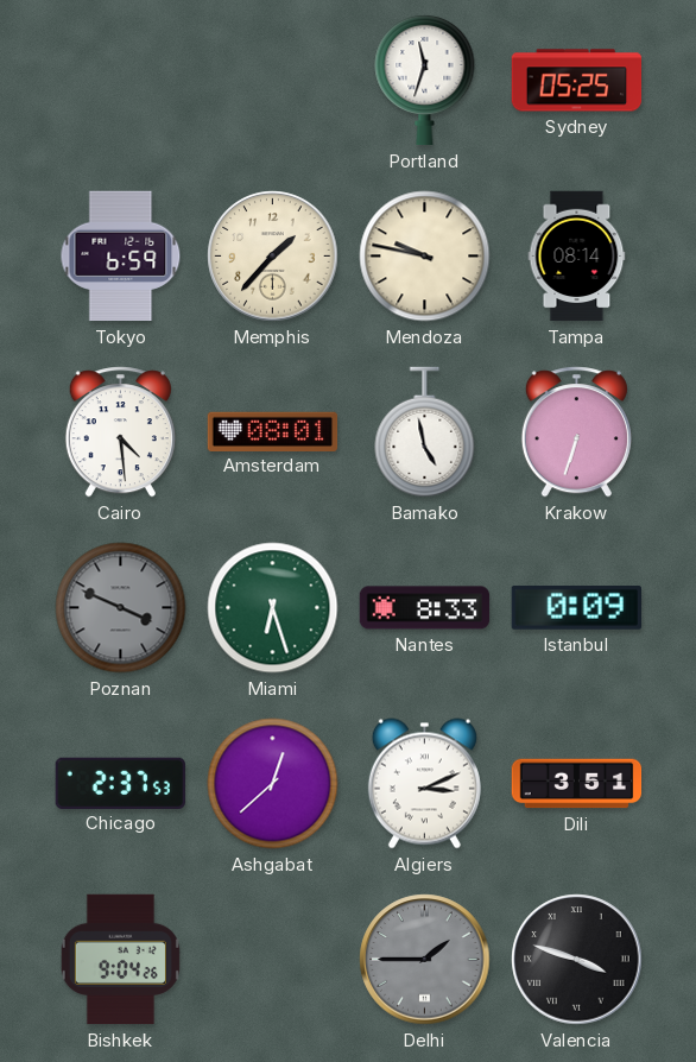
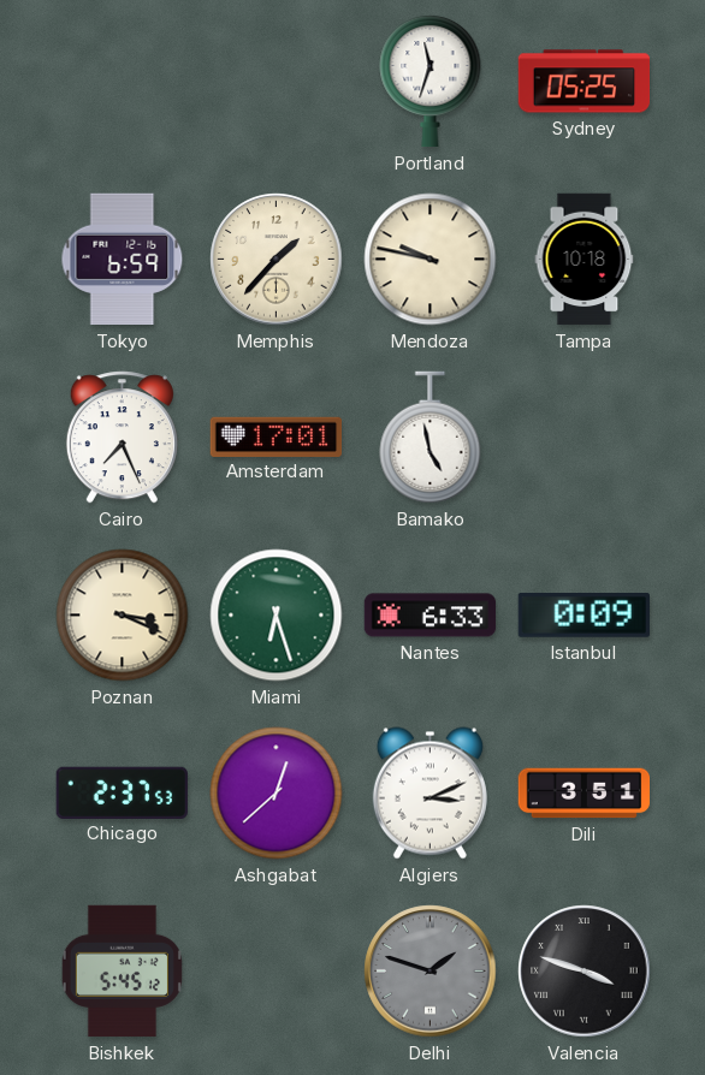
Tampa: 08:14 -> 10:18 (585, 260)
Cairo: 4:29 -> 7:26 (122, 438)
Amsterdam: 08:01 -> 17:01 (277, 436)
Krakow: 6:33 -> none (576, 432)
Poznan: 3:49 -> 3:19 (123, 616)
Poznan dial: grey -> cream (123, 616)
Nantes: 8:33 -> 6:33 (431, 616)
Bishkek: 9:04 -> 5:45 (122, 972)
Delhi: 1:45 -> 1:48 (431, 972)
